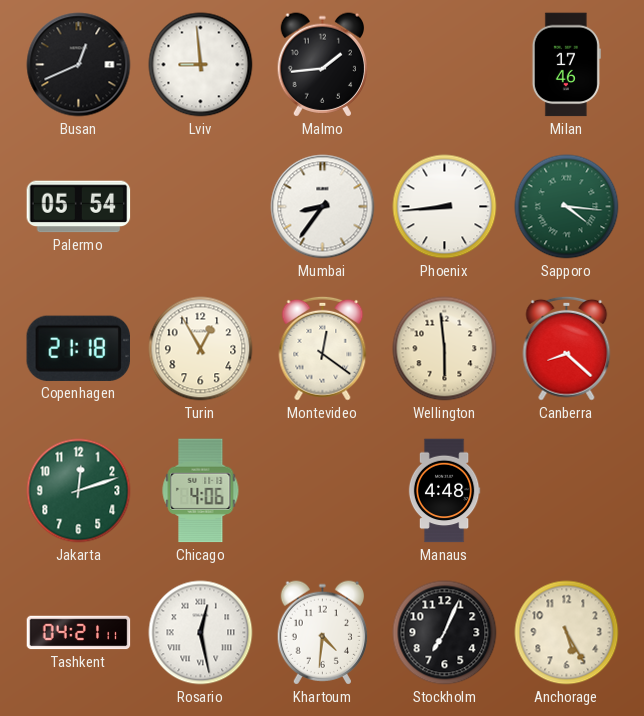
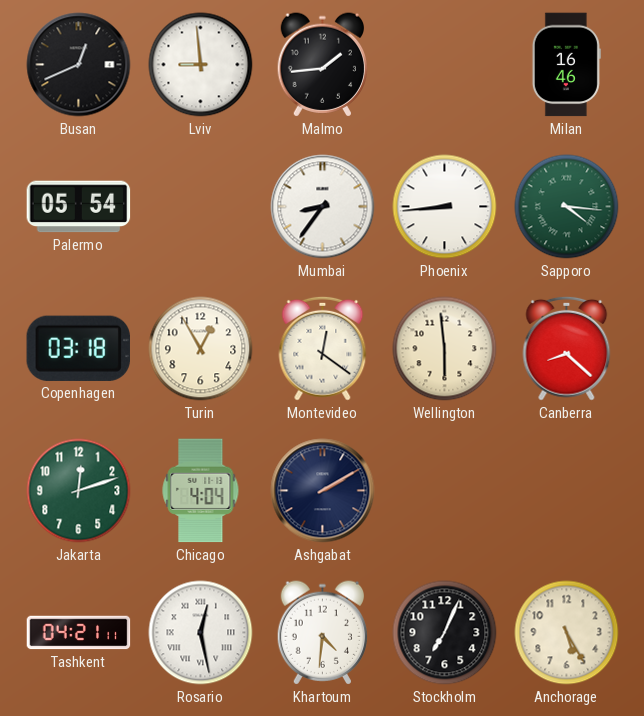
Milan: 17:46 -> 16:46 (566, 65)
Copenhagen: 21:18 -> 03:18 (78, 348)
Chicago: 4:06 -> 4:04 (201, 491)
Ashgabat: none -> 2:10 (323, 491)
Manaus: 4:48 -> none (444, 491)
